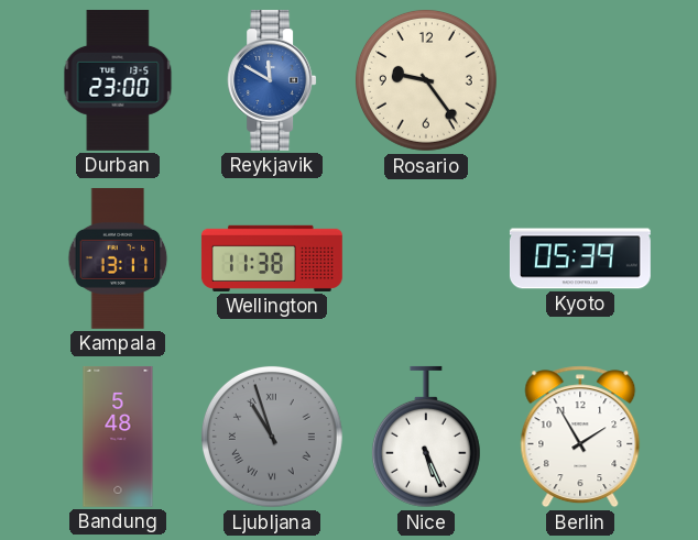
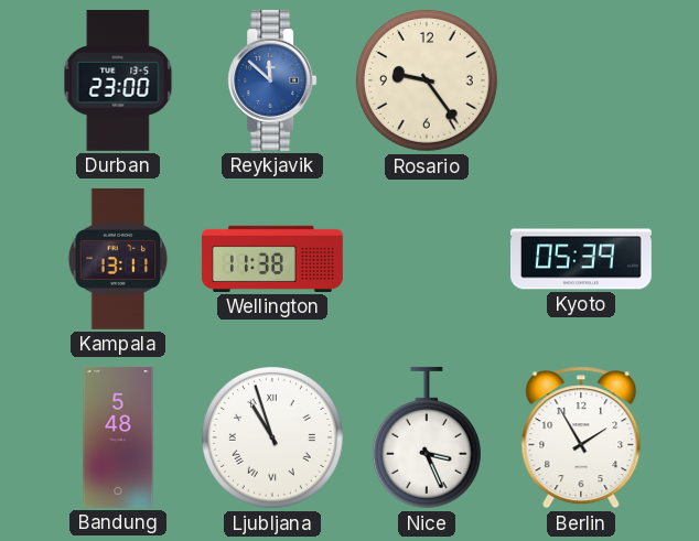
Reykjavik: 11:50 -> 11:52 (272, 80)
Ljubljana dial: grey -> white (272, 437)
Nice: 5:26 -> 3:26 (427, 437)
